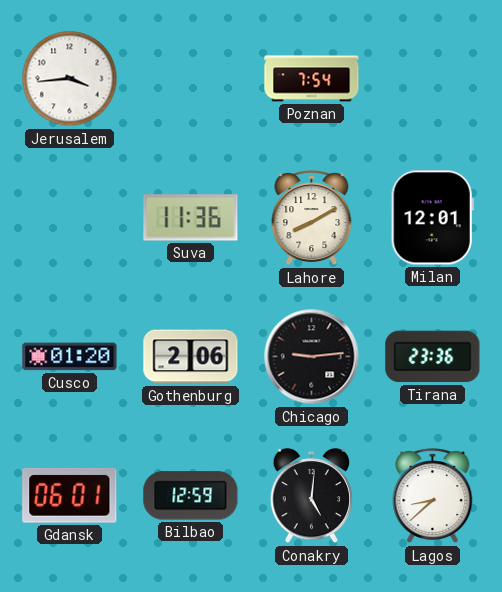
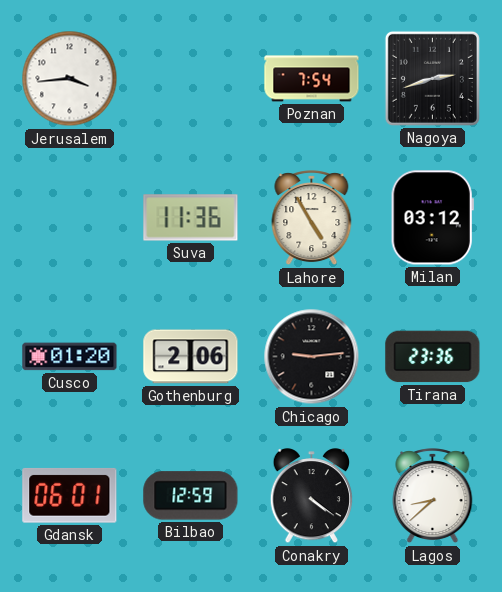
Nagoya: none -> 2:42 (432, 78)
Lahore: 8:10 -> 4:55 (312, 218)
Milan: 12:01 -> 03:12 (432, 218)
Conakry: 5:01 -> 4:21 (311, 497)
